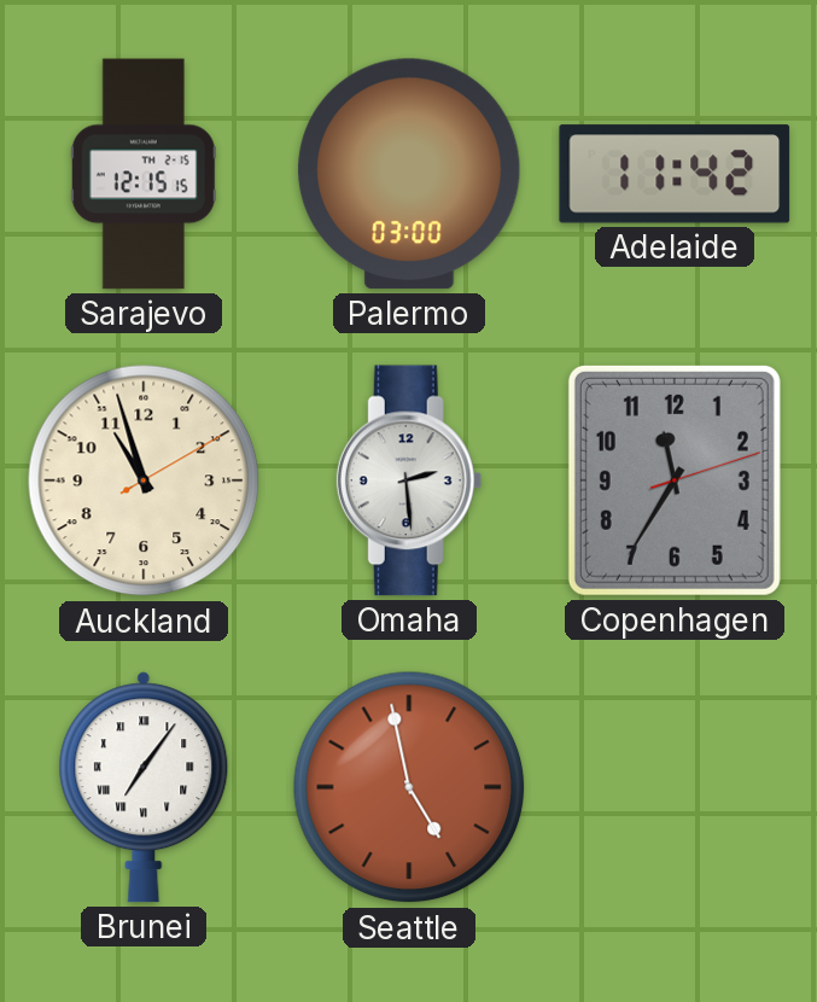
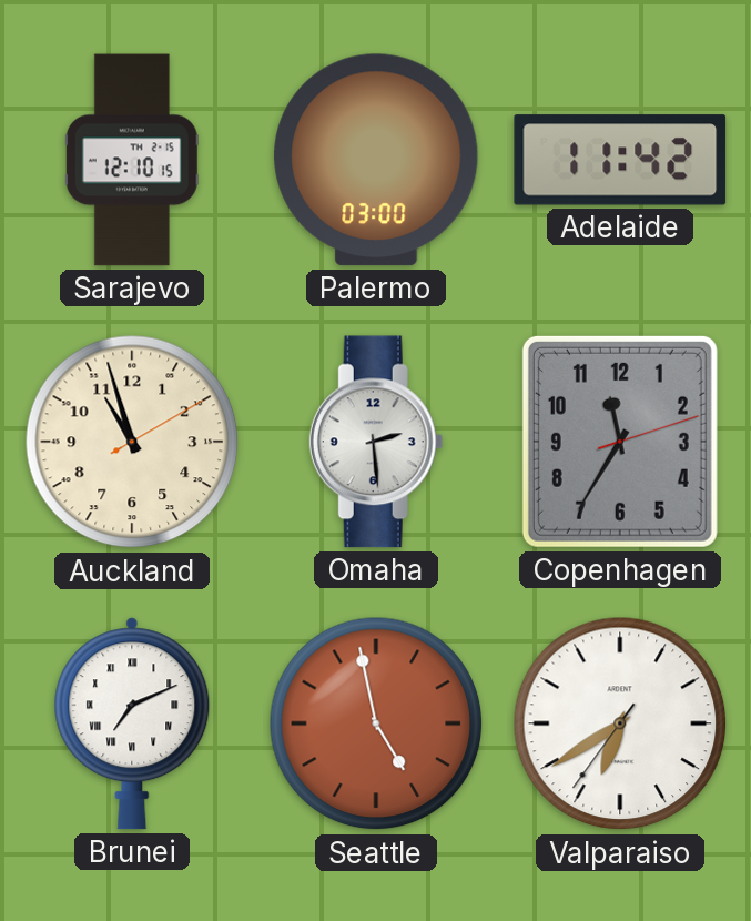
Sarajevo: 12:15 -> 12:10 (132, 160)
Brunei: 7:06 -> 7:11 (132, 723)
Valparaiso: none -> 6:39 (620, 723)
